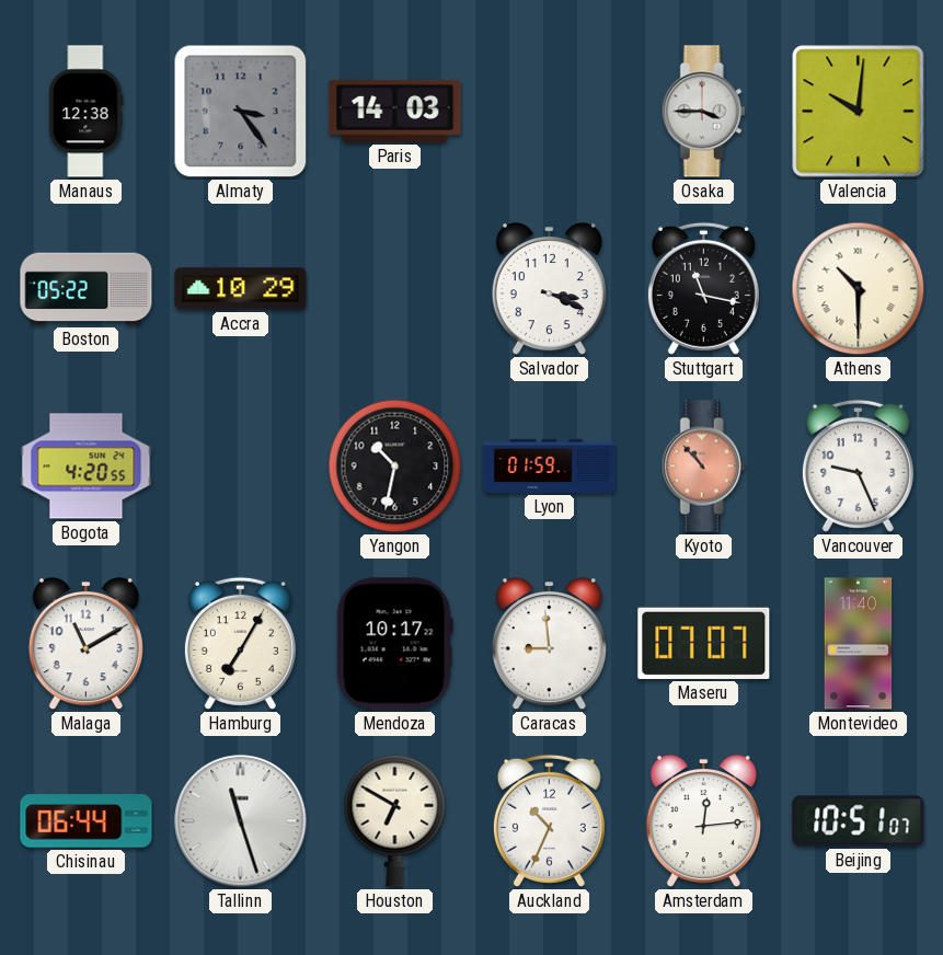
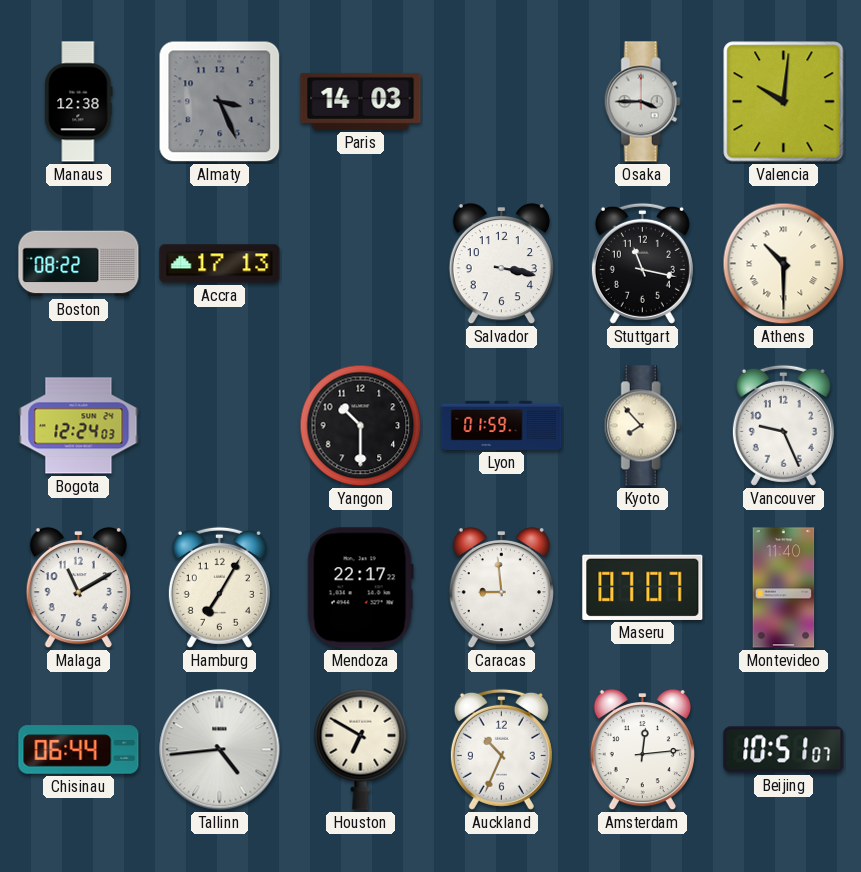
Almaty: 3:24 -> 3:26 (220, 102)
Boston: 05:22 -> 08:22 (79, 264)
Accra: 10:29 -> 17:13 (220, 264)
Salvador: 3:19 -> 3:17 (501, 264)
Bogota: 4:20 -> 12:24 (79, 426)
Yangon: 10:32 -> 10:30 (361, 426)
Kyoto: 10:53 -> 7:53 (642, 426)
Kyoto dial: salmon -> cream (642, 426)
Mendoza: 10:17 -> 22:17 (360, 588)
Tallinn: 11:27 -> 4:44 (220, 750)
